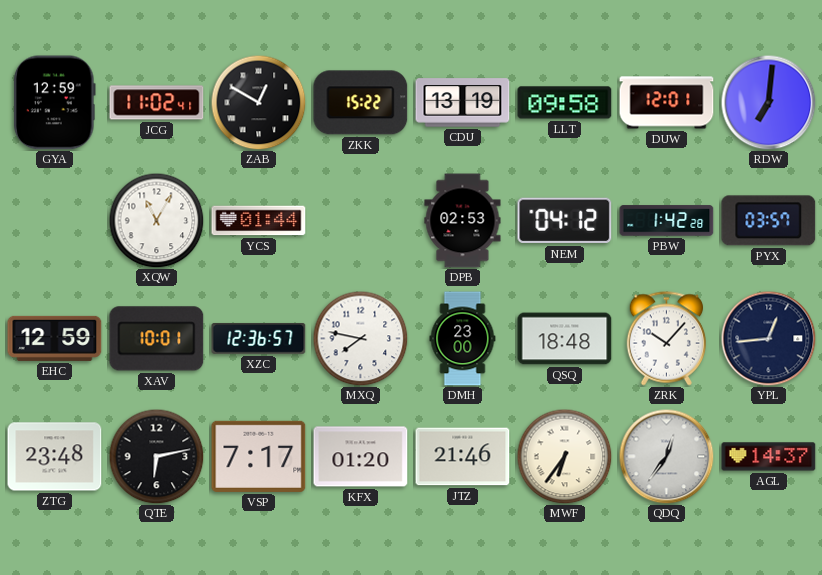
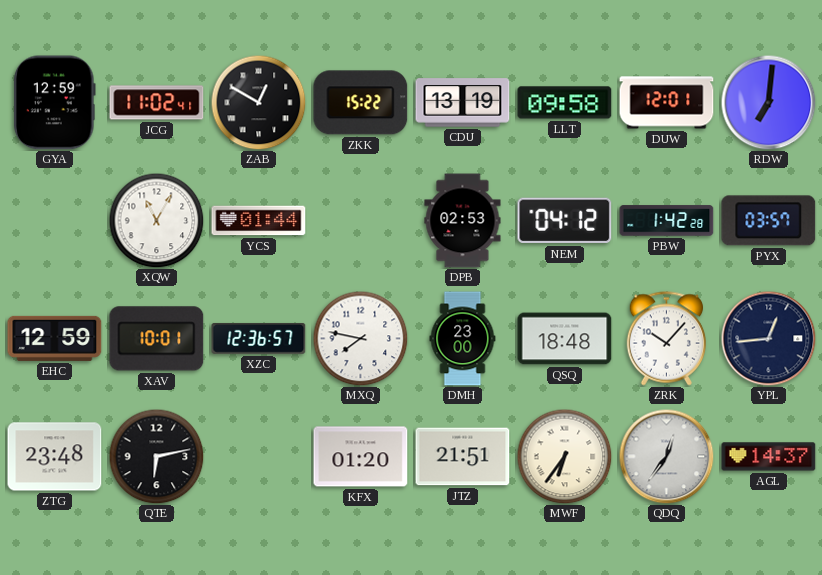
VSP: 7:17 -> none (259, 456)
JTZ: 21:46 -> 21:51 (463, 457)
